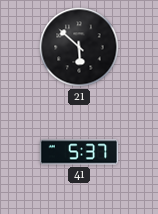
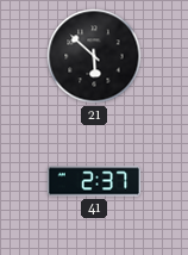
41: 5:37 -> 2:37 (94, 181)
